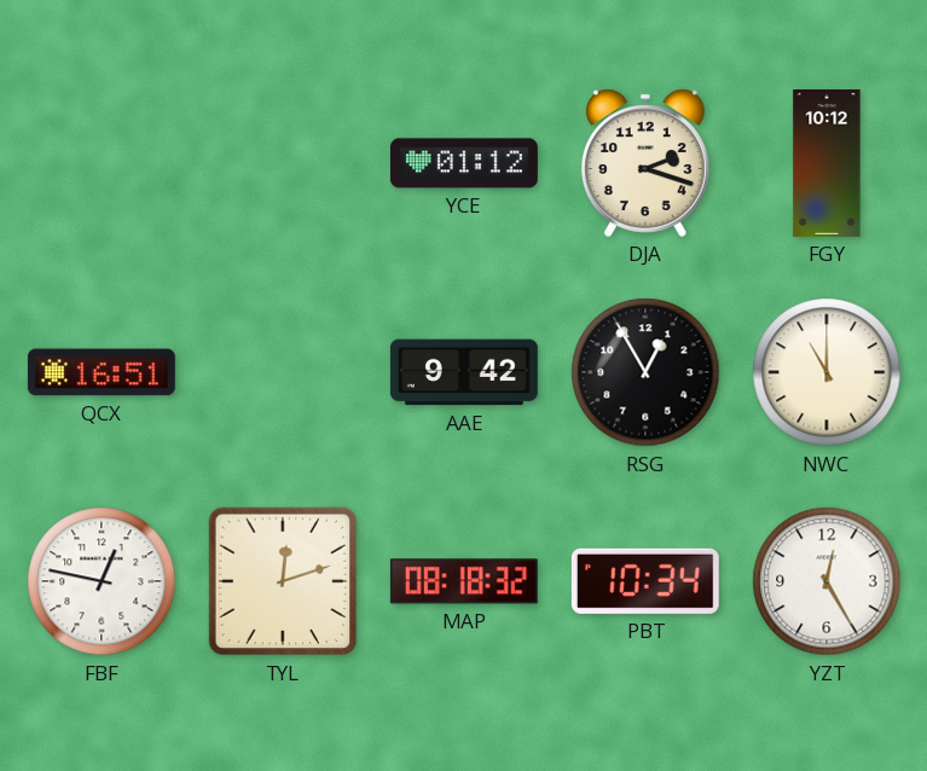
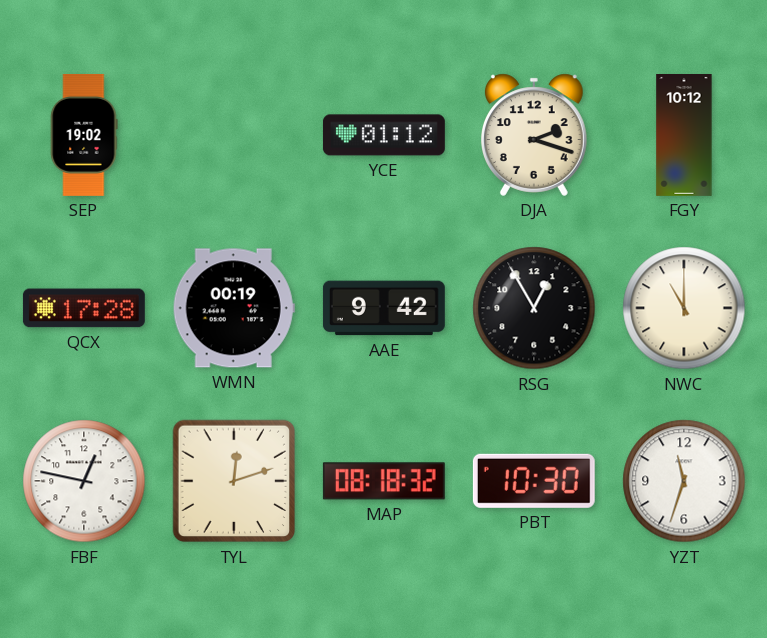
SEP: none -> 19:02 (84, 135)
QCX: 16:51 -> 17:28 (84, 308)
WMN: none -> 00:19 (234, 308)
PBT: 10:34 -> 10:30 (534, 481)
YZT: 12:25 -> 11:33 (684, 481)
